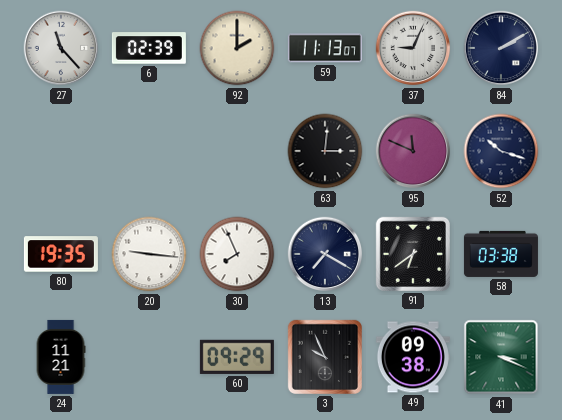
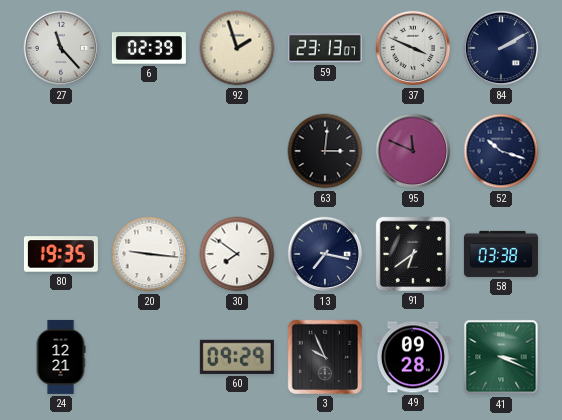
92: 2:00 -> 1:57 (237, 48)
59: 11:13 -> 23:13 (325, 48)
37: 9:04 -> 3:49 (413, 48)
30: 7:56 -> 7:51 (237, 254)
13: 7:20 -> 7:17 (325, 254)
24: 11:21 -> 12:21 (61, 357)
49: 09:38 -> 09:28 (413, 357)
